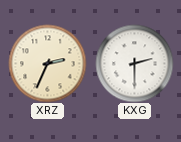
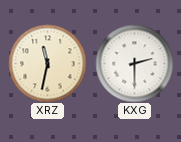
XRZ: 2:34 -> 11:32 (47, 63)
